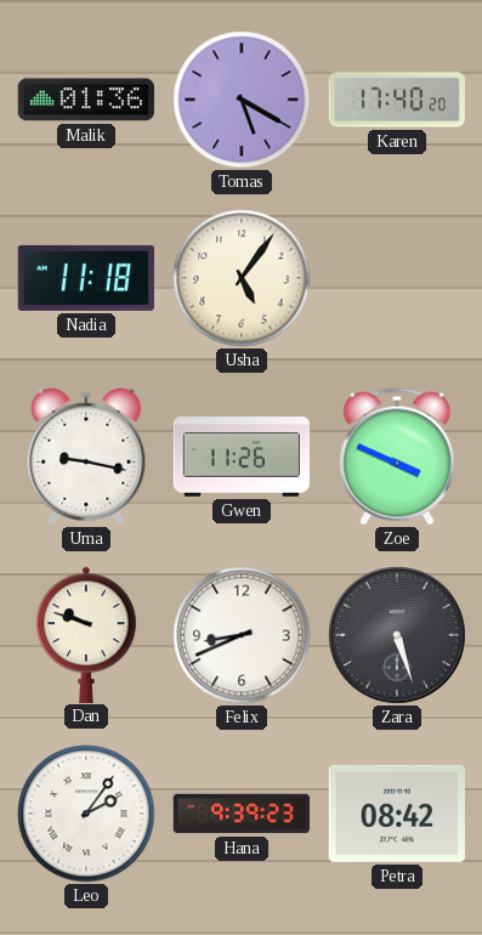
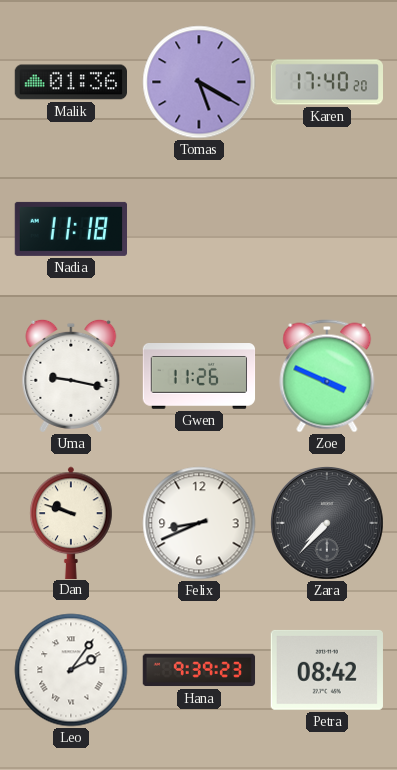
Usha: 5:06 -> none (242, 278)
Zara: 5:27 -> 7:37 (328, 524)
